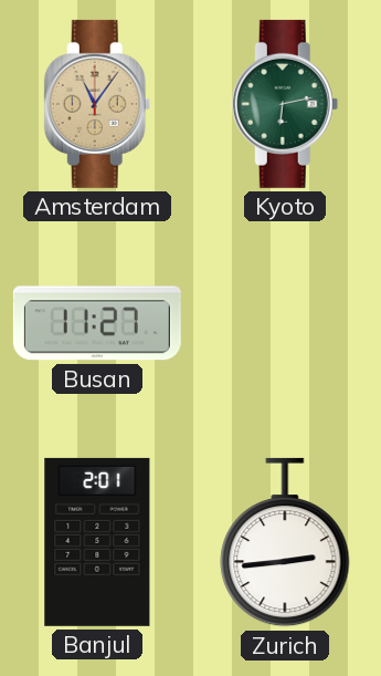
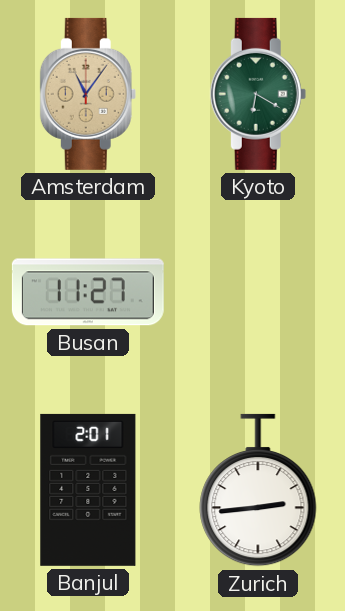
Kyoto: 6:13 -> 6:20 (258, 94)
